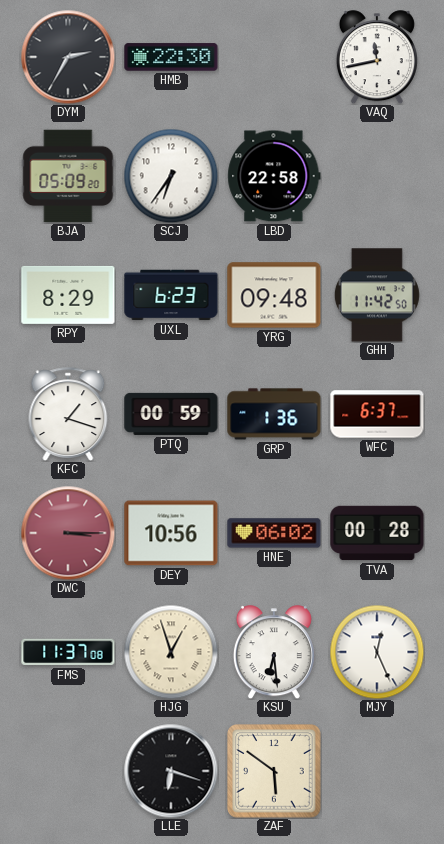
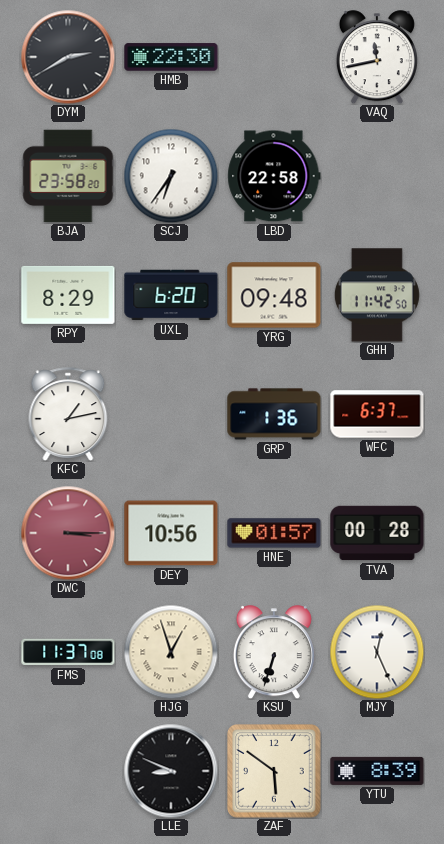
DYM: 2:35 -> 2:40 (68, 57)
BJA: 05:09 -> 23:58 (68, 176)
UXL: 6:23 -> 6:20 (171, 295)
KFC: 1:18 -> 1:13 (68, 414)
PTQ: 00:59 -> none (171, 414)
HNE: 06:02 -> 01:57 (274, 533)
KSU: 6:29 -> 6:33 (274, 652)
LLE: 6:18 -> 8:49 (171, 771)
YTU: none -> 8:39 (377, 771)
